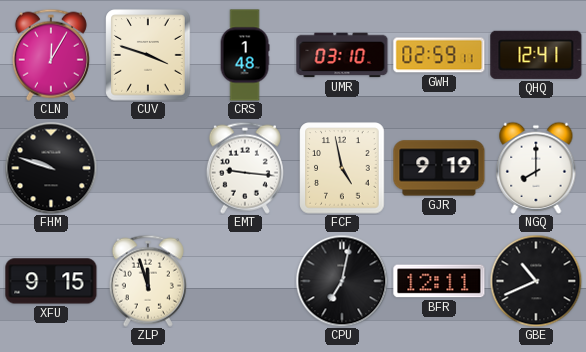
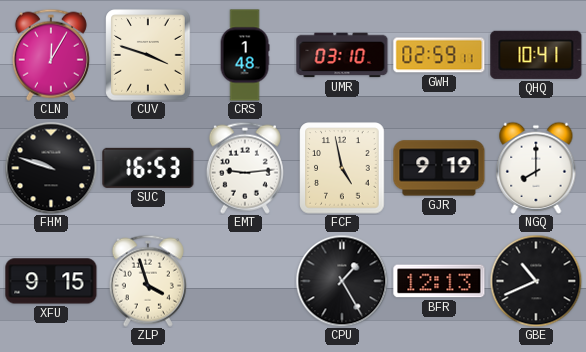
QHQ: 12:41 -> 10:41 (536, 55)
SUC: none -> 16:53 (148, 168)
EMT: 9:16 -> 9:14 (245, 168)
ZLP: 11:57 -> 3:57 (148, 281)
CPU: 7:02 -> 1:25 (342, 281)
BFR: 12:11 -> 12:13 (439, 281)
